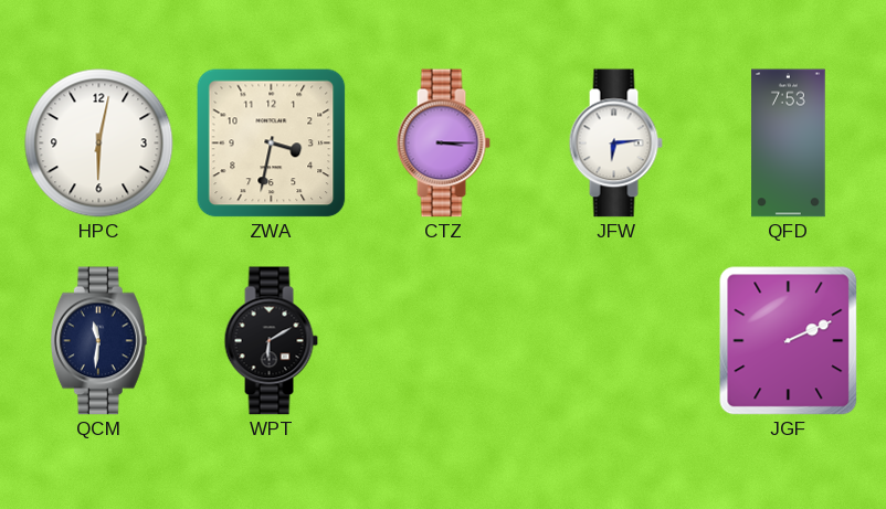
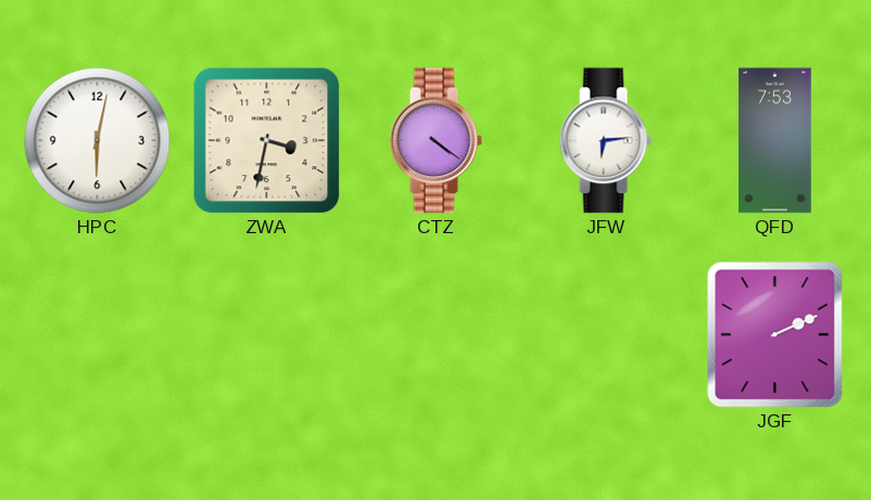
CTZ: 3:15 -> 4:21 (435, 141)
QCM: 11:31 -> none (98, 341)
WPT: 6:10 -> none (271, 341)
